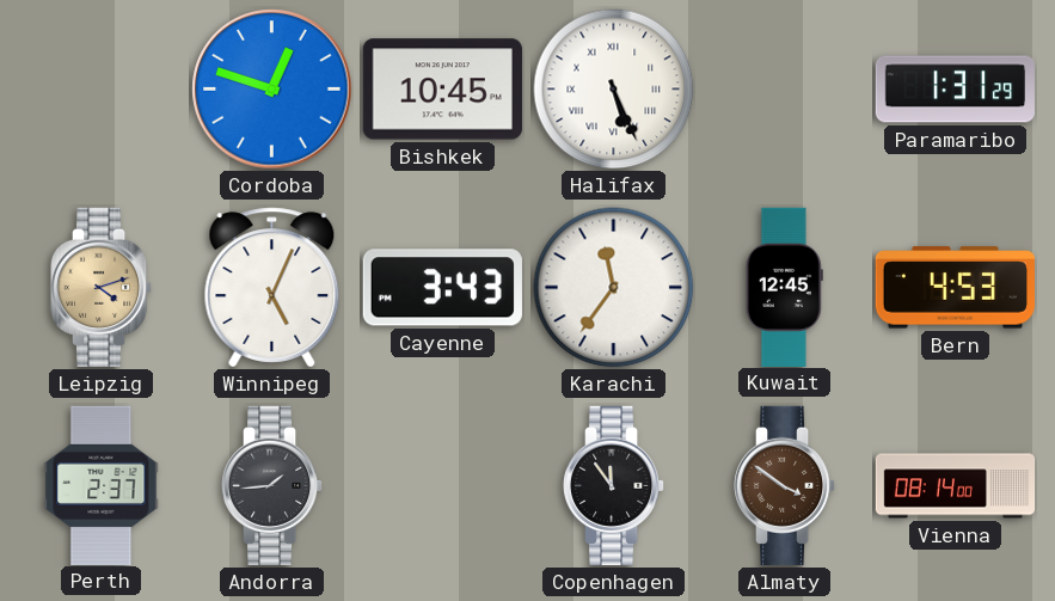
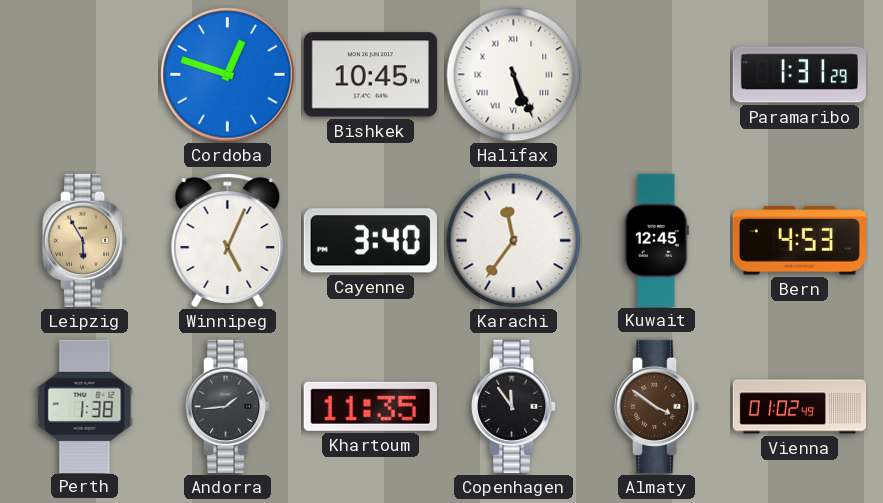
Leipzig: 4:12 -> 5:55 (85, 240)
Cayenne: 3:43 -> 3:40 (370, 241)
Perth: 2:37 -> 1:38 (85, 406)
Khartoum: none -> 11:35 (370, 406)
Vienna: 08:14 -> 01:02 (800, 407)
